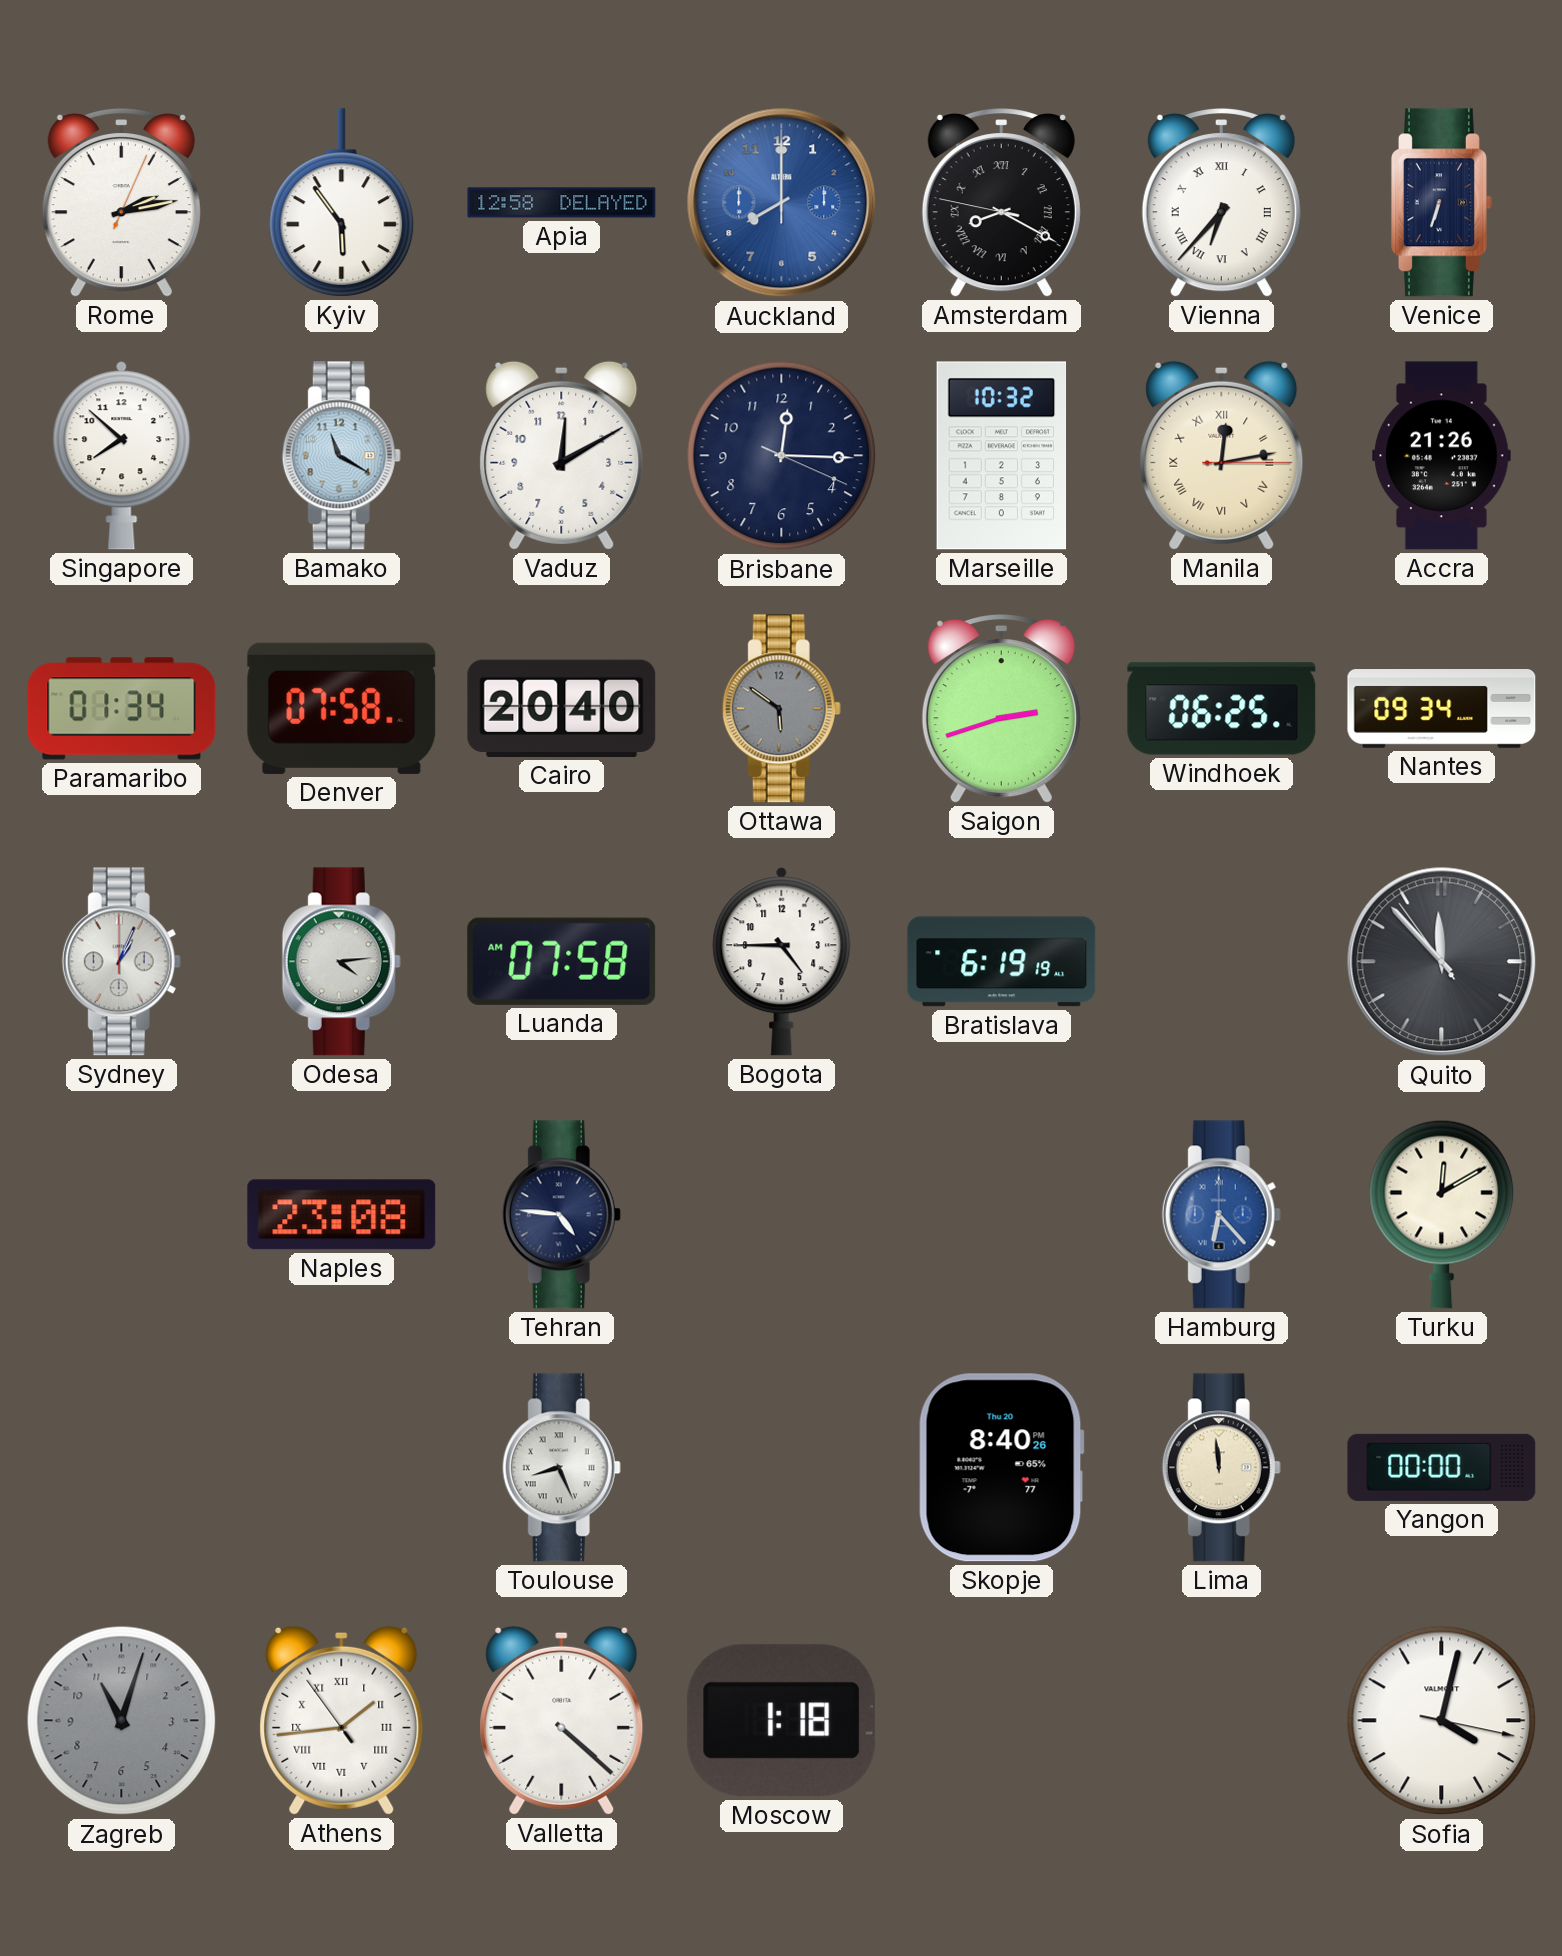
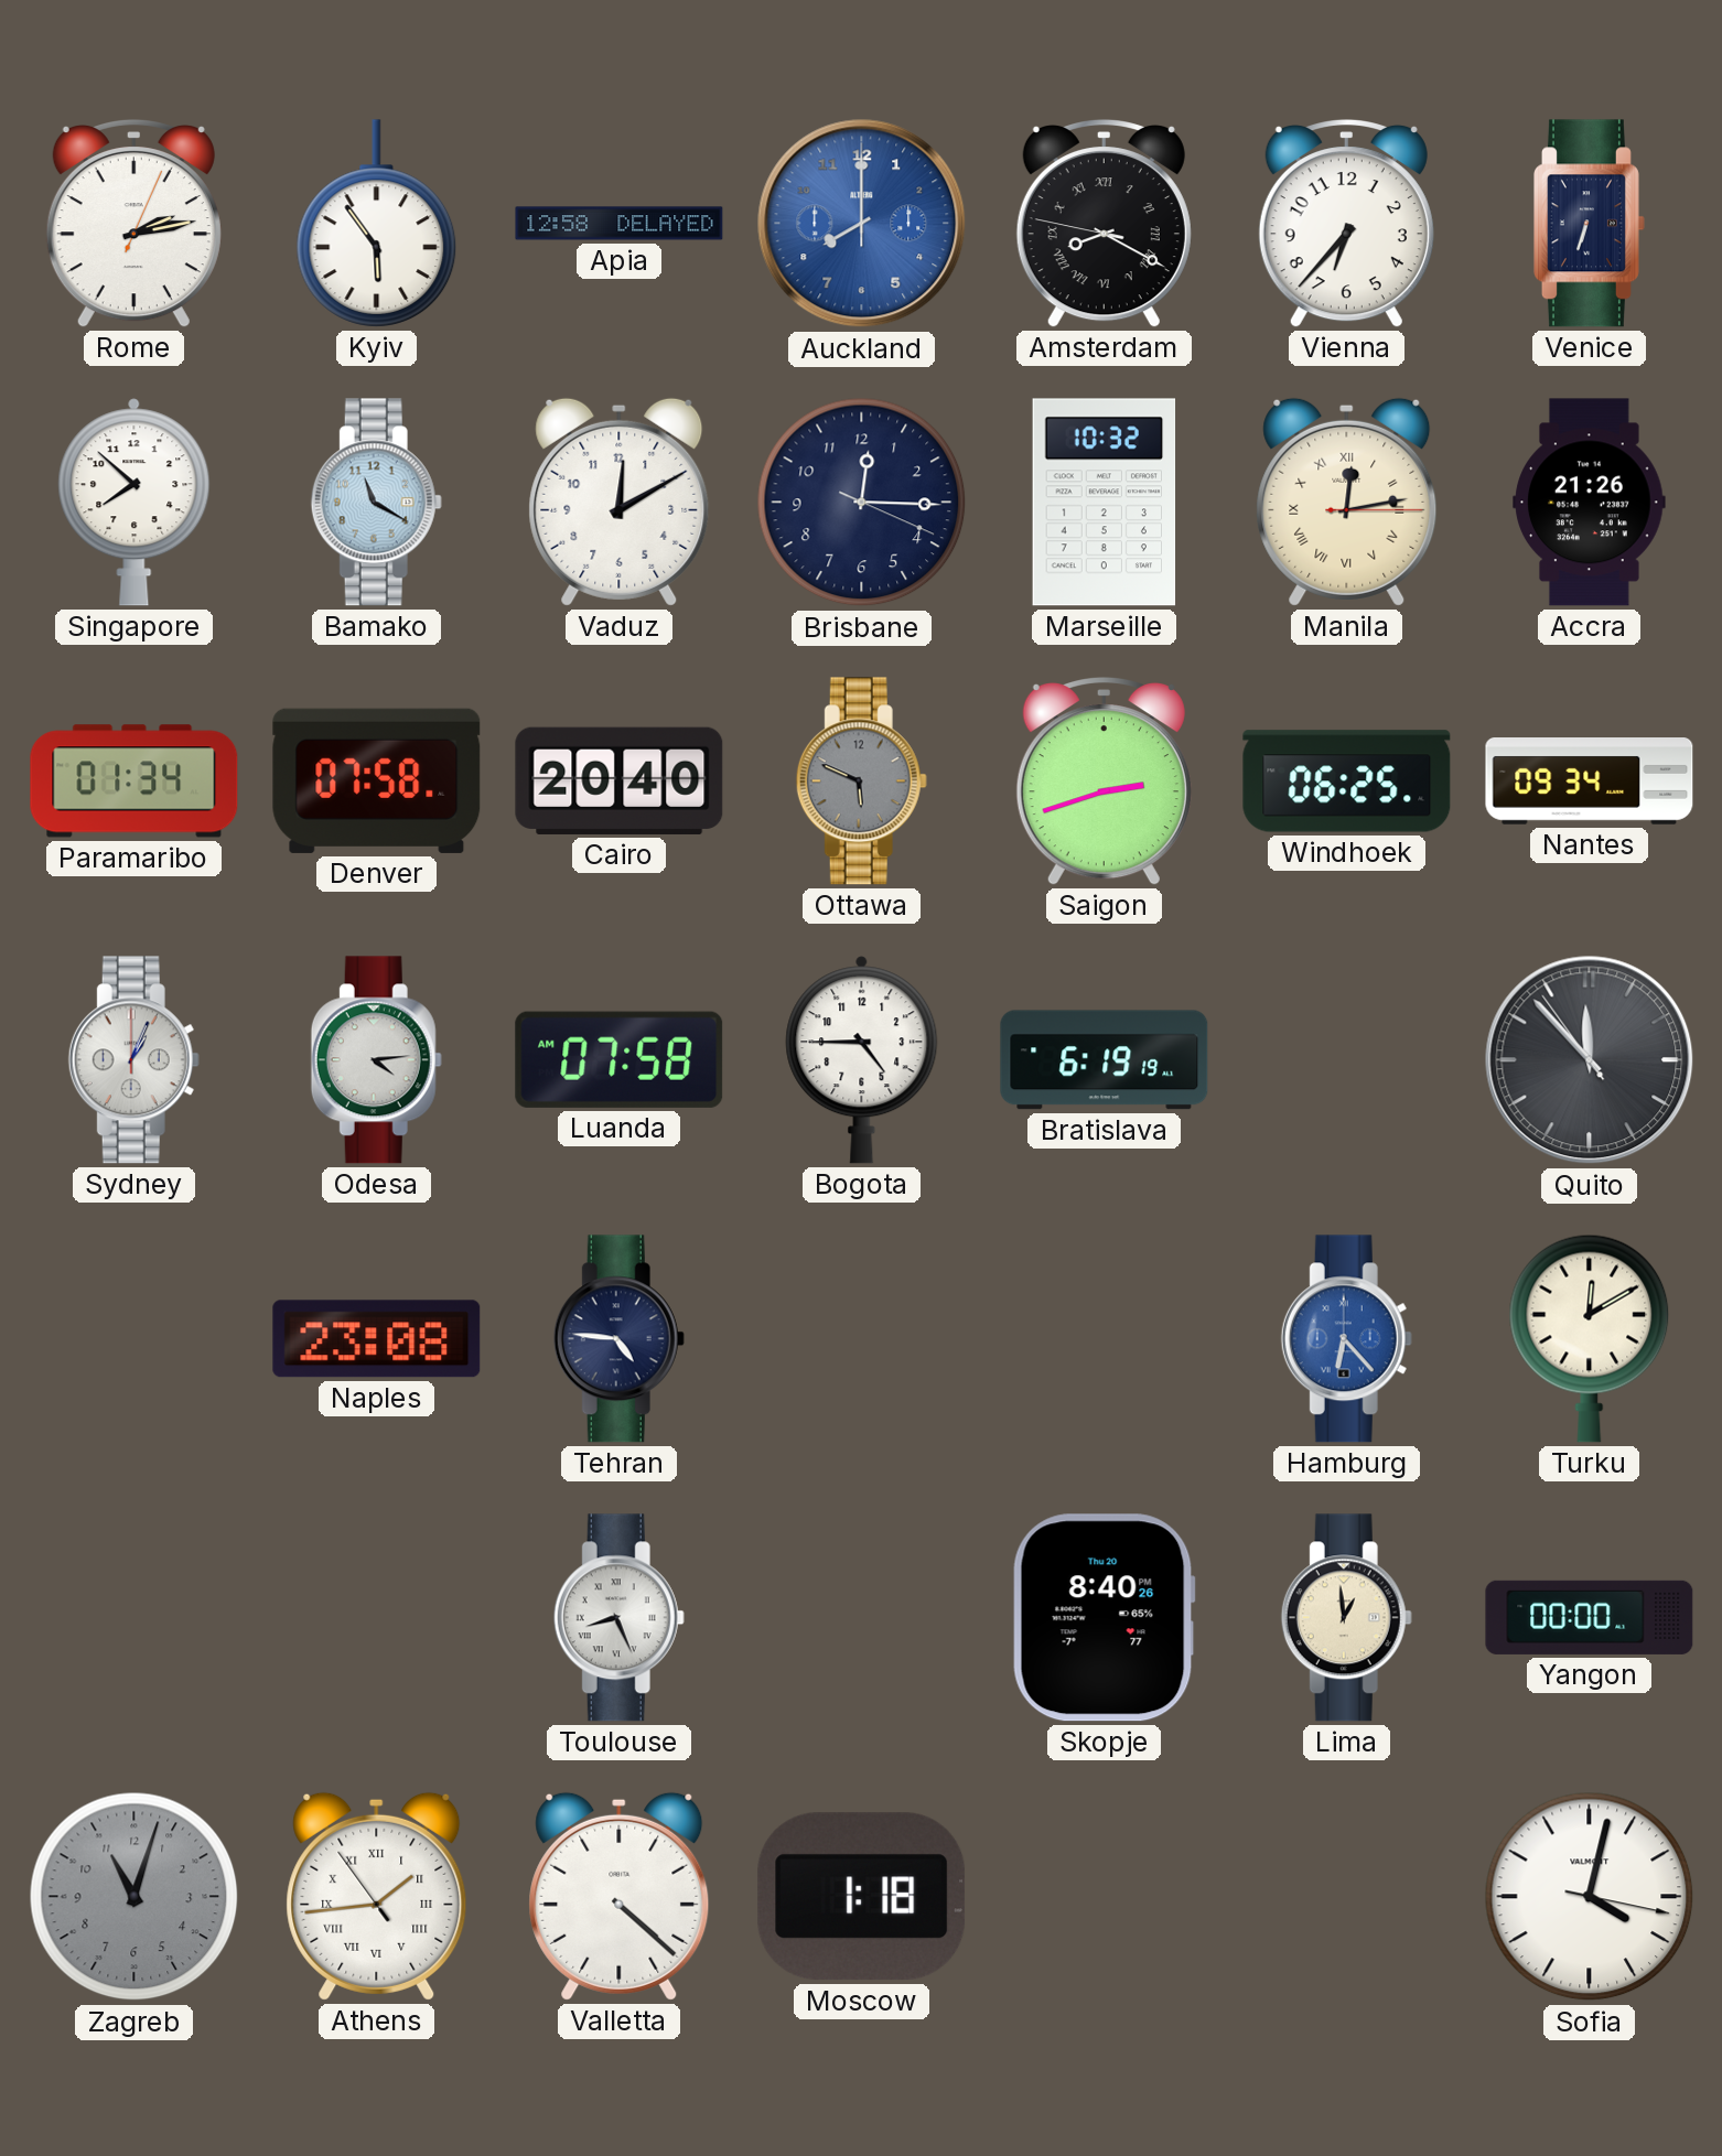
Vienna numerals: Roman -> Arabic (1346, 224)
Ottawa: 5:51 -> 5:49 (861, 781)
Lima: 11:59 -> 12:59 (1346, 1618)
